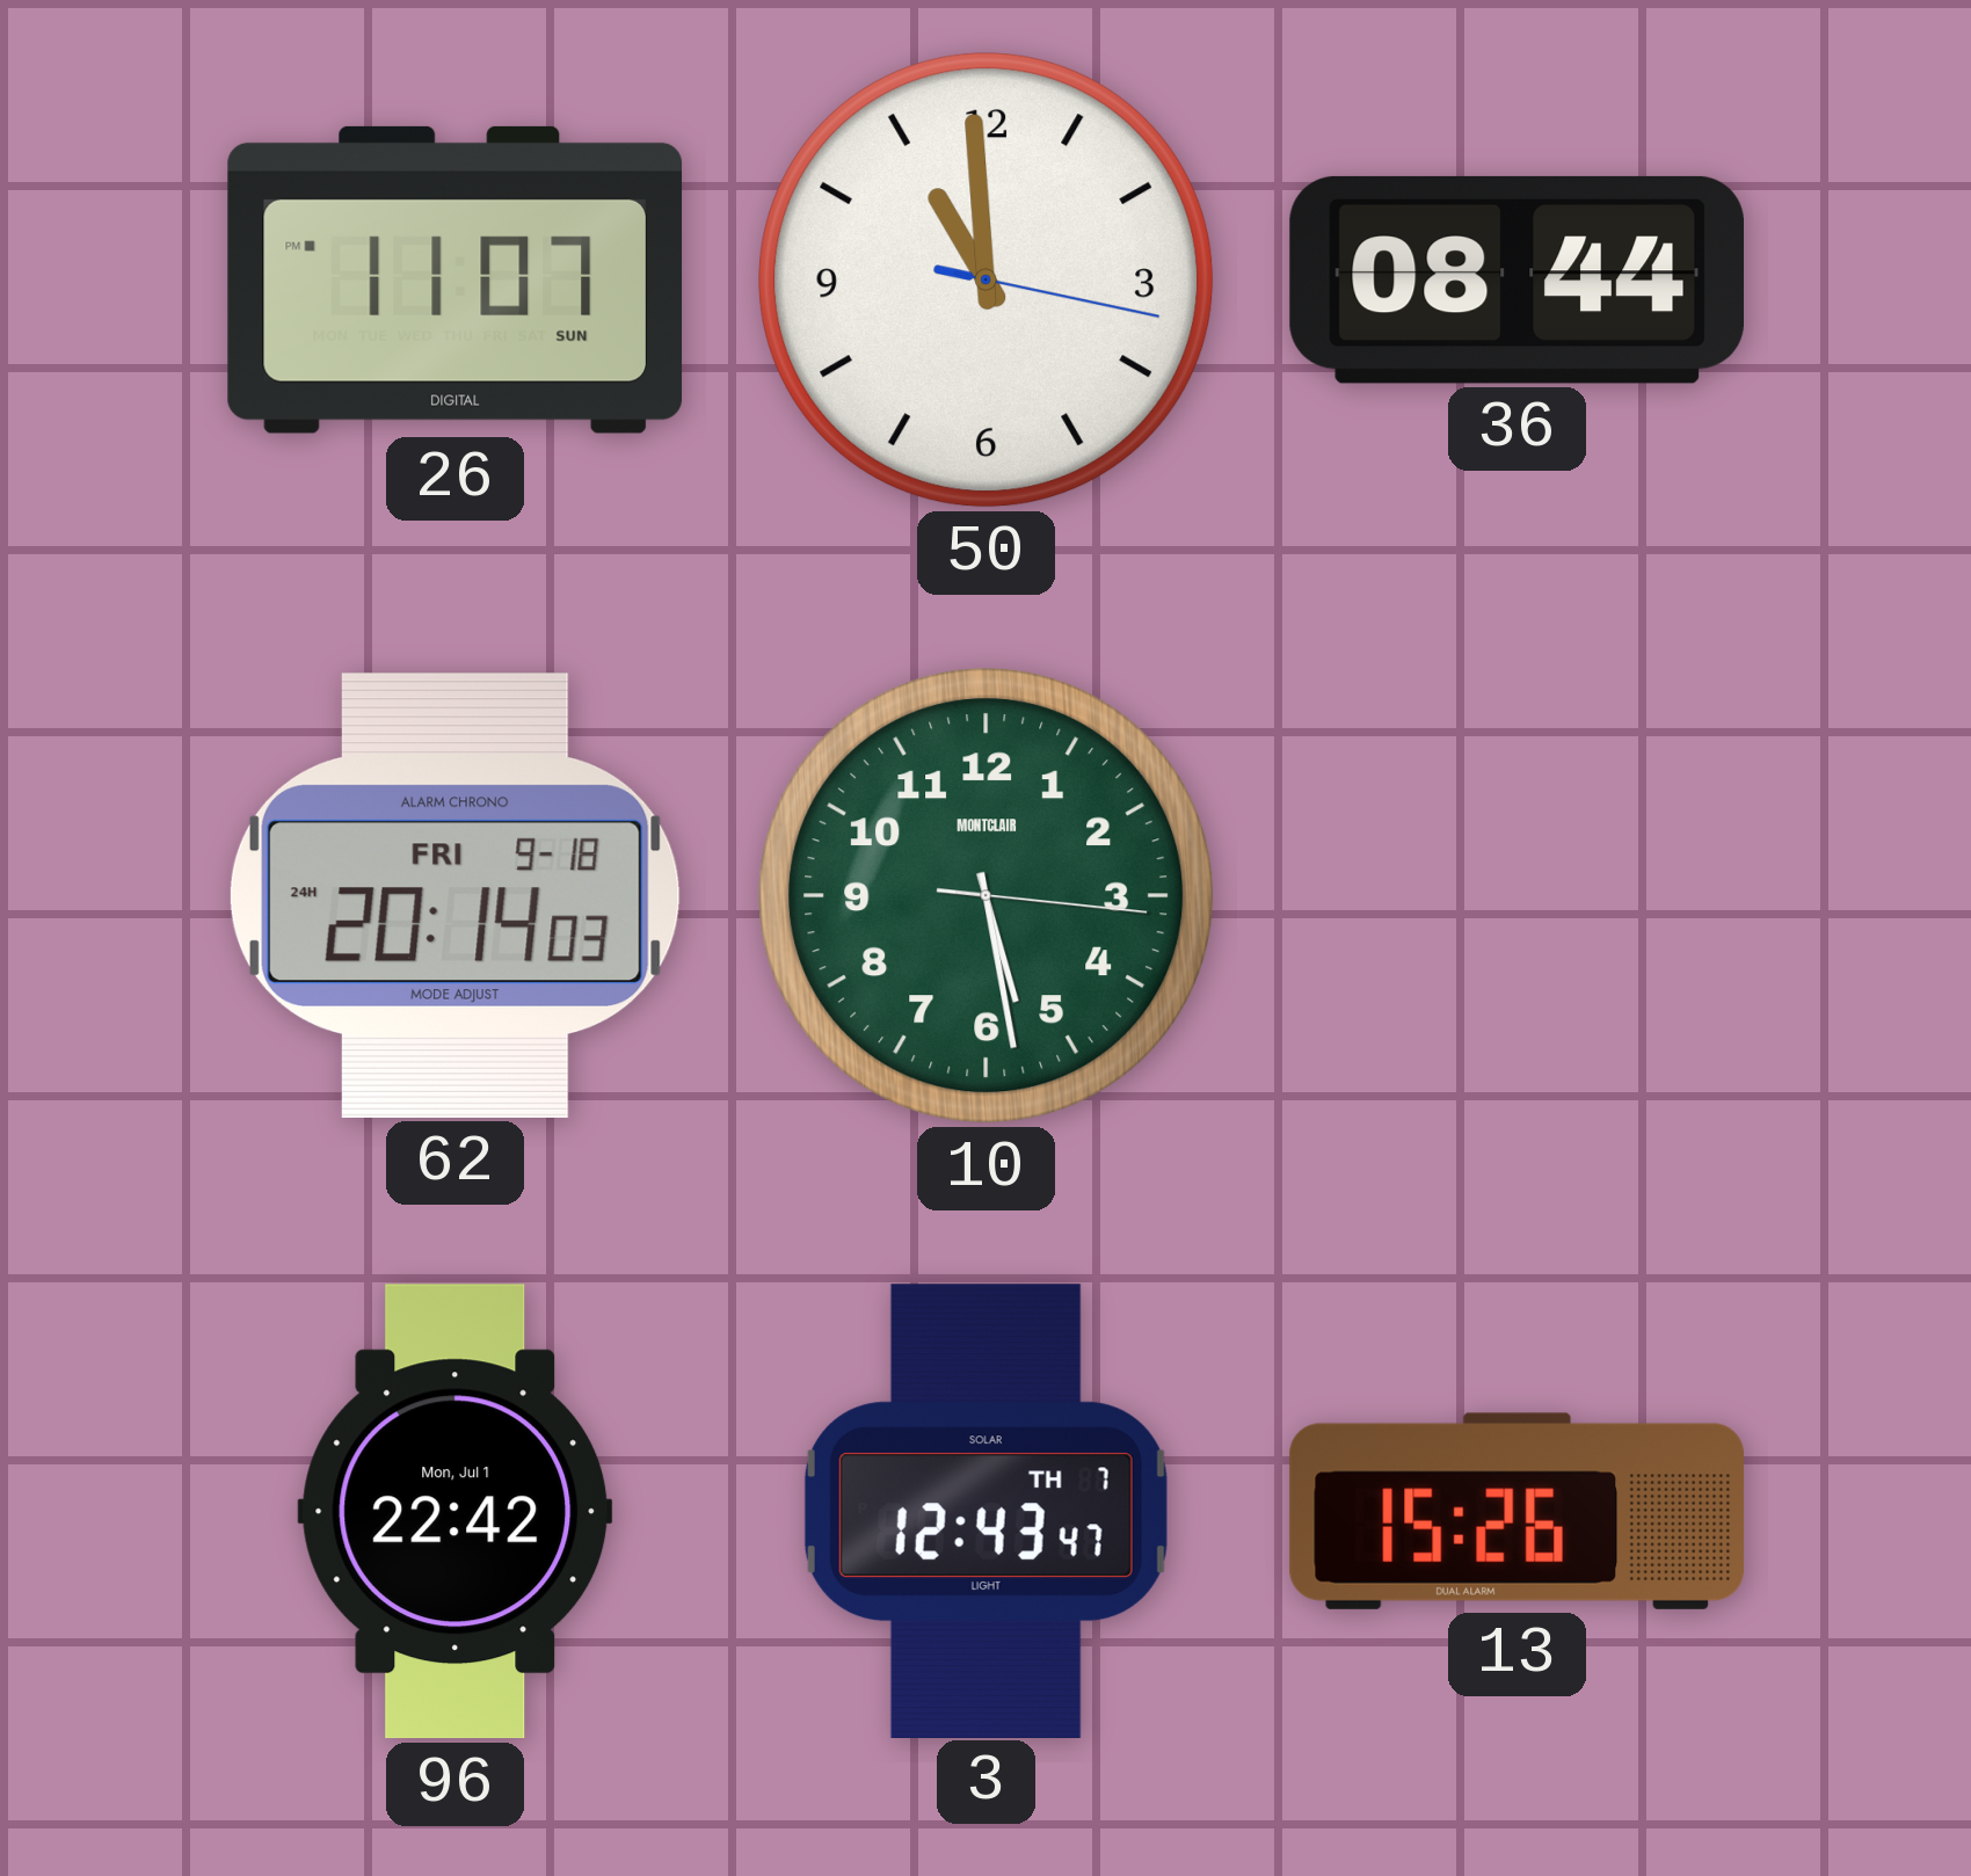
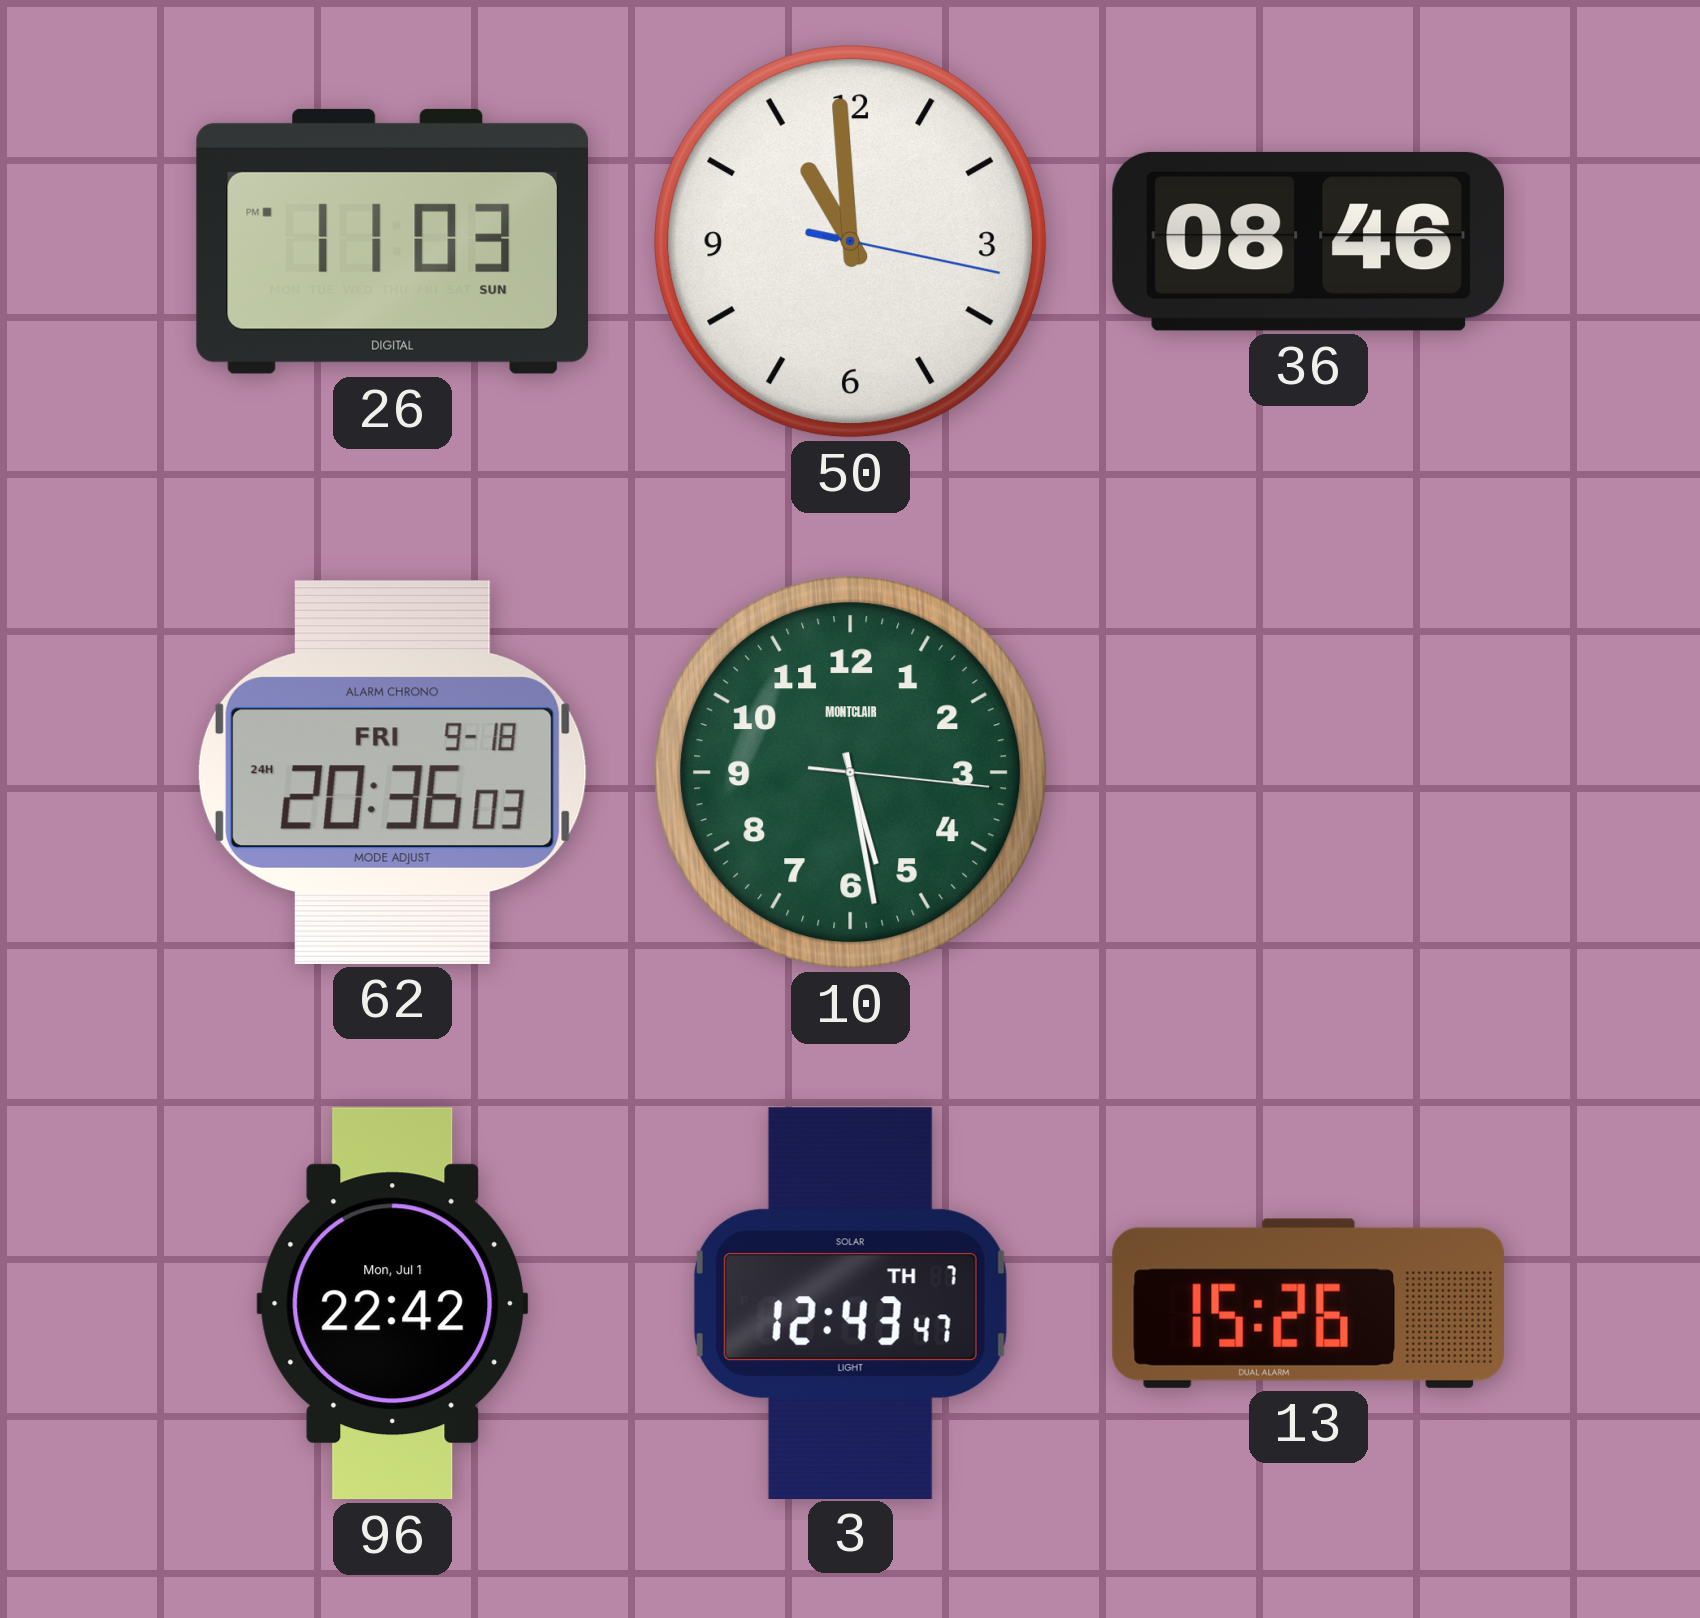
26: 11:07 -> 11:03 (393, 241)
36: 08:44 -> 08:46 (1308, 241)
62: 20:14 -> 20:36 (392, 772)
